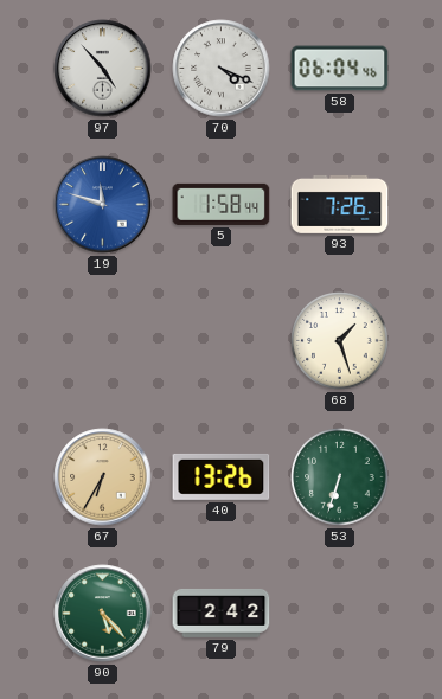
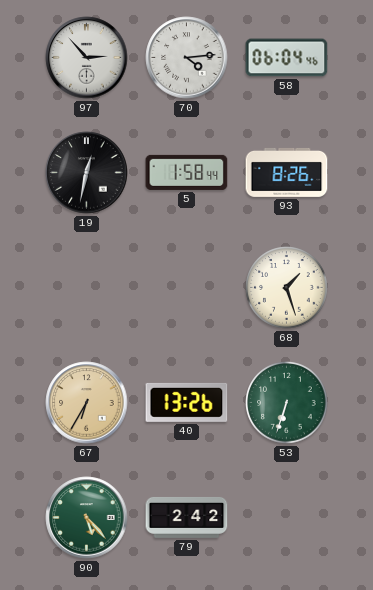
97: 4:53 -> 2:53 (87, 58)
70: 4:19 -> 4:14 (187, 58)
19: 11:48 -> 12:32 (87, 173)
19 dial: blue -> black (87, 173)
93: 7:26 -> 8:26 (287, 173)
